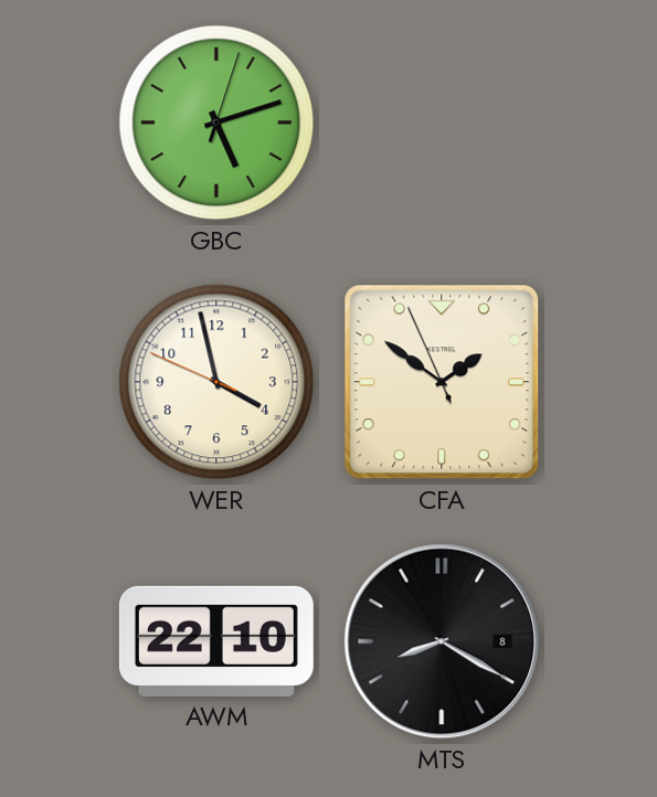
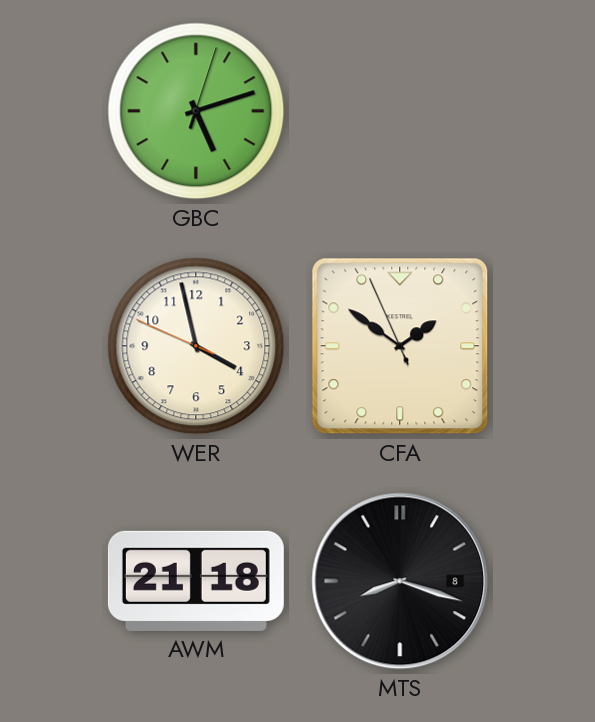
AWM: 22:10 -> 21:18 (196, 581)
MTS: 8:20 -> 8:18 (400, 581)
